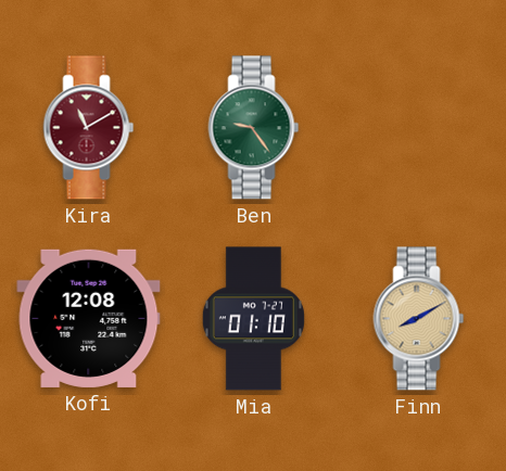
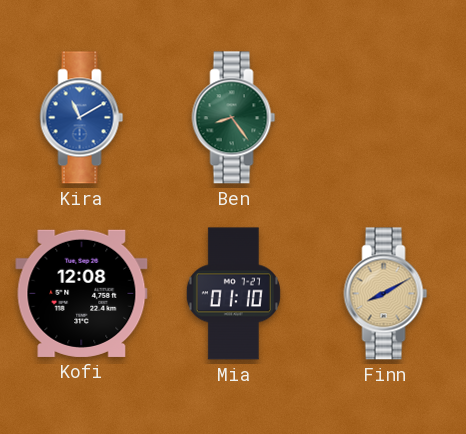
Kira dial: burgundy -> blue (82, 118)
Ben: 9:24 -> 8:24 (234, 118)
